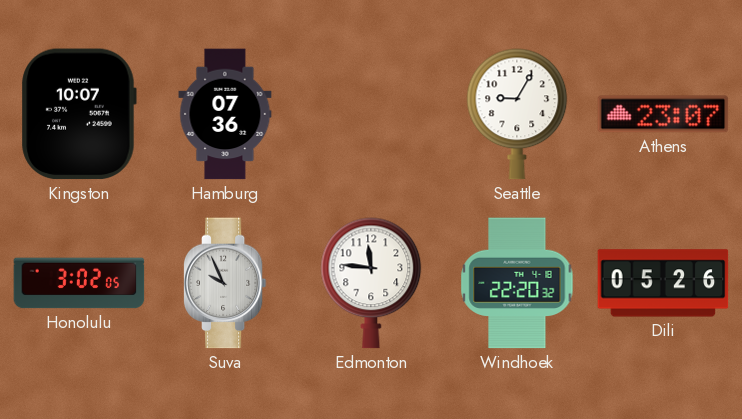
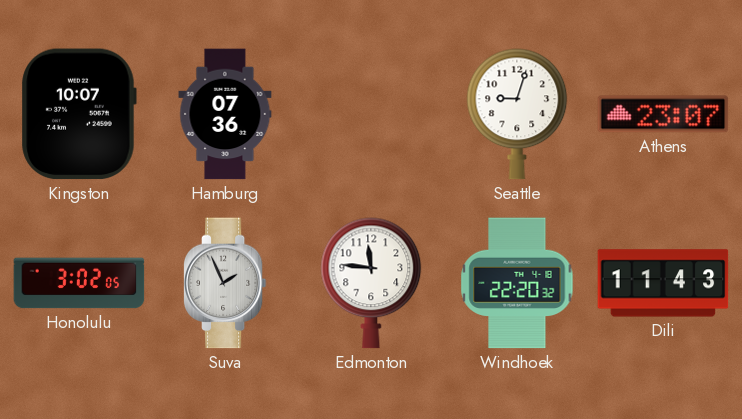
Seattle: 9:05 -> 9:03 (517, 114)
Suva: 9:56 -> 1:56 (225, 283)
Dili: 05:26 -> 11:43 (663, 283)
